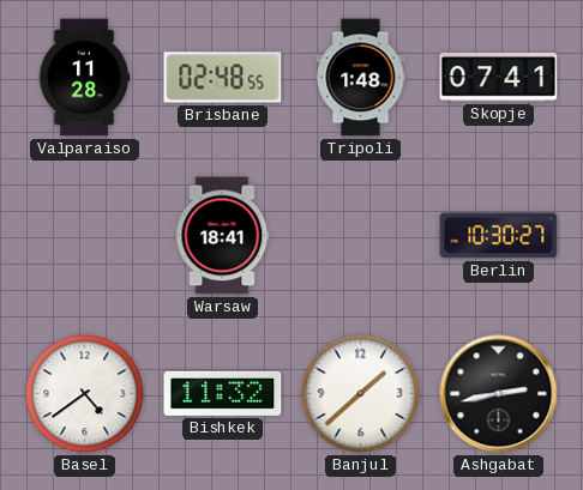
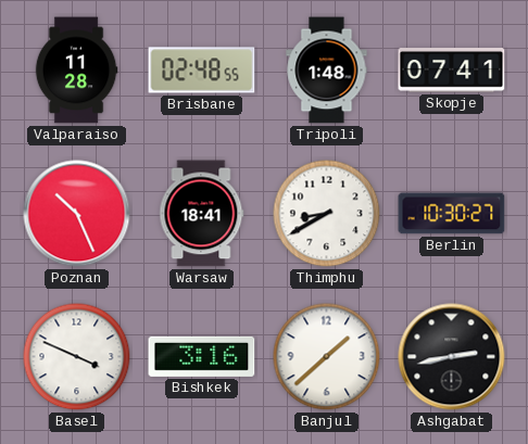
Poznan: none -> 10:26 (77, 214)
Thimphu: none -> 8:40 (327, 214)
Basel: 4:39 -> 3:49 (77, 357)
Bishkek: 11:32 -> 3:16 (202, 356)
